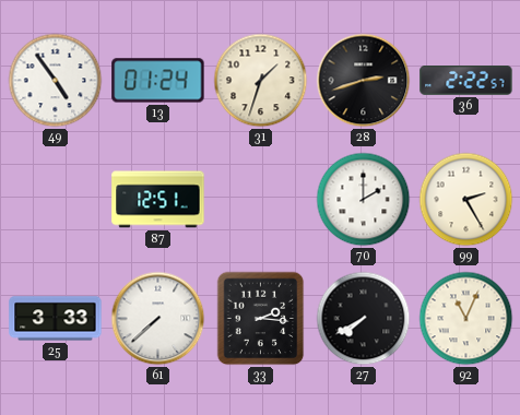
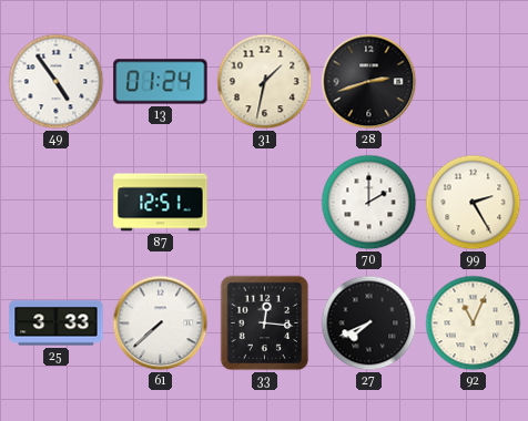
31: 1:33 -> 1:32 (265, 82)
36: 2:22 -> none (466, 81)
33: 2:16 -> 12:16 (265, 324)
27: 7:40 -> 7:41 (369, 324)
